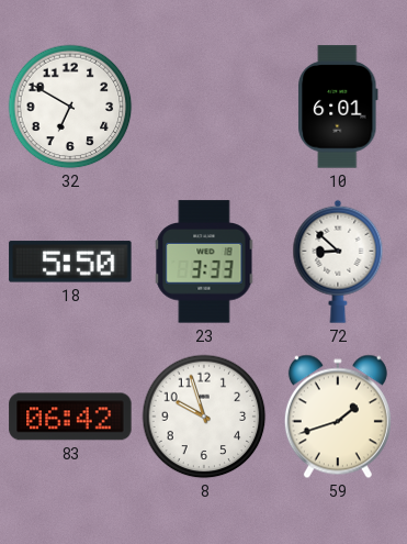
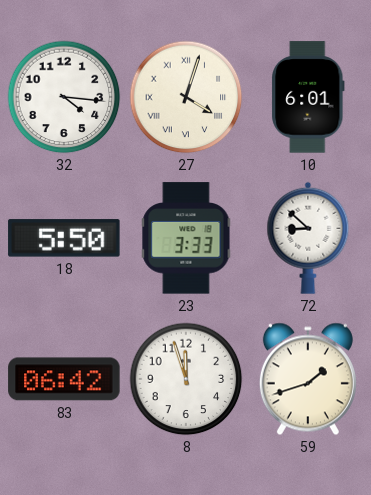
32: 6:50 -> 4:16 (64, 97)
27: none -> 4:03 (186, 97)
8: 9:57 -> 11:57 (186, 379)
